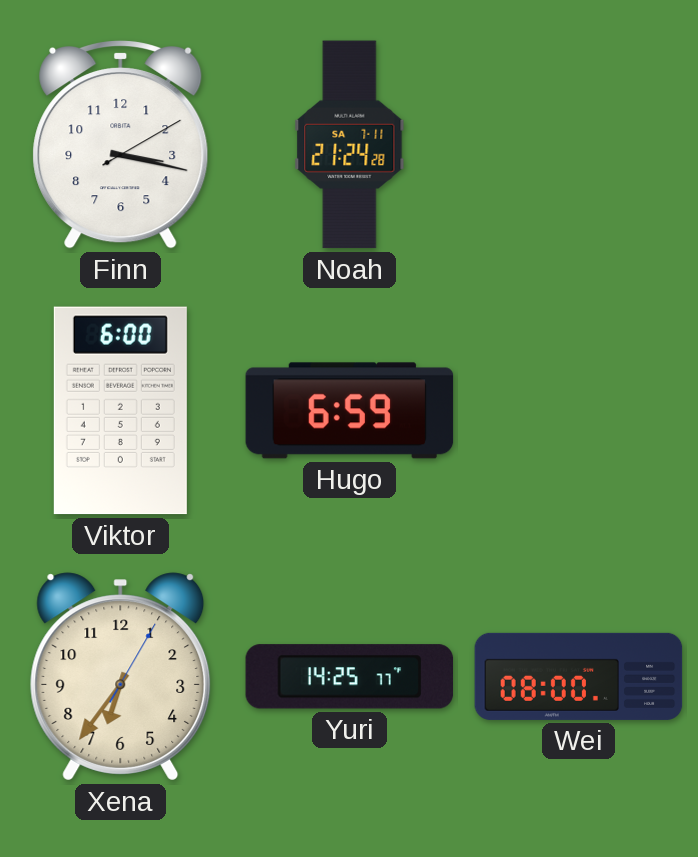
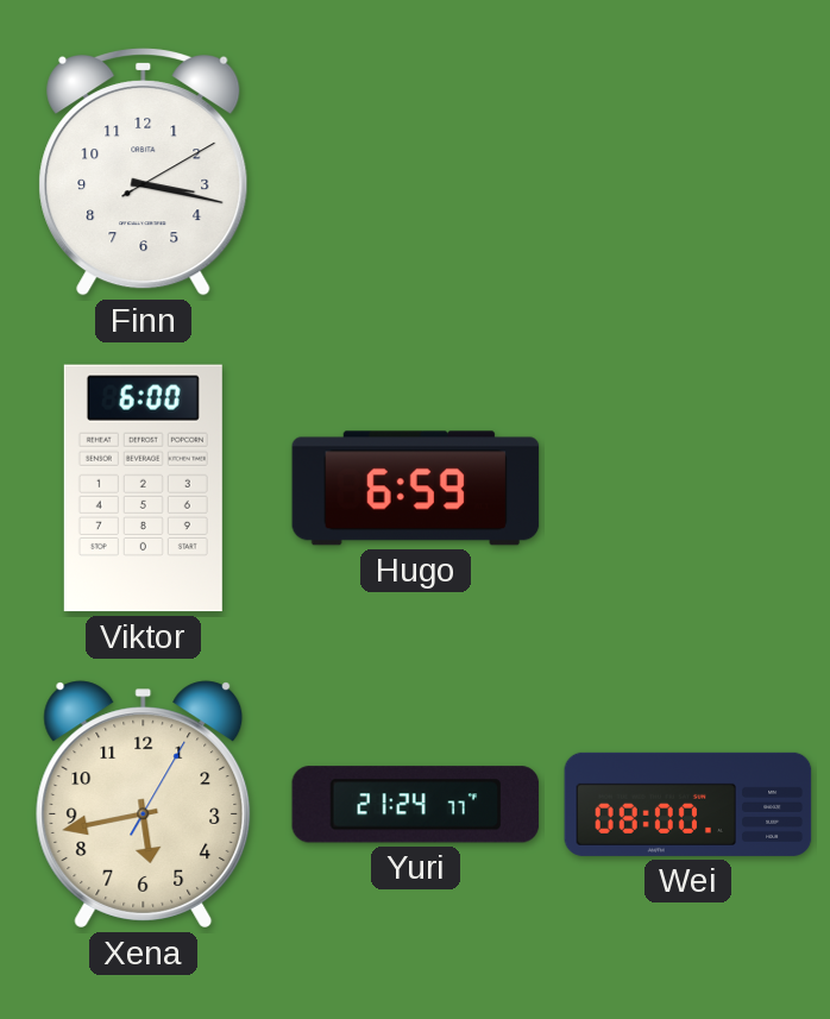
Noah: 21:24 -> none (350, 145)
Xena: 6:36 -> 5:43 (144, 805)
Yuri: 14:25 -> 21:24 (416, 805)
